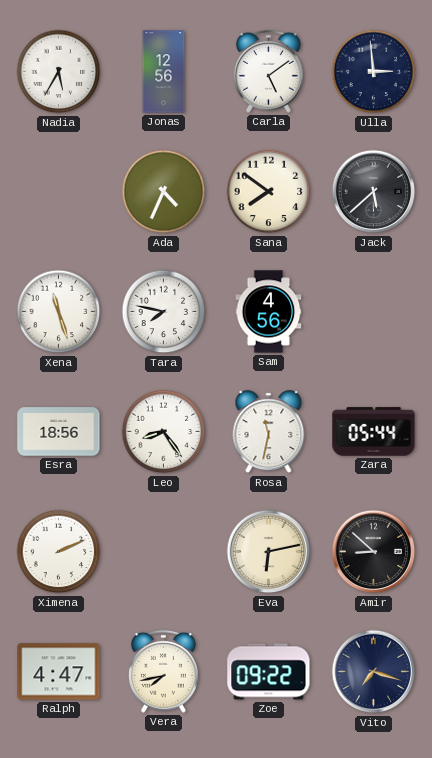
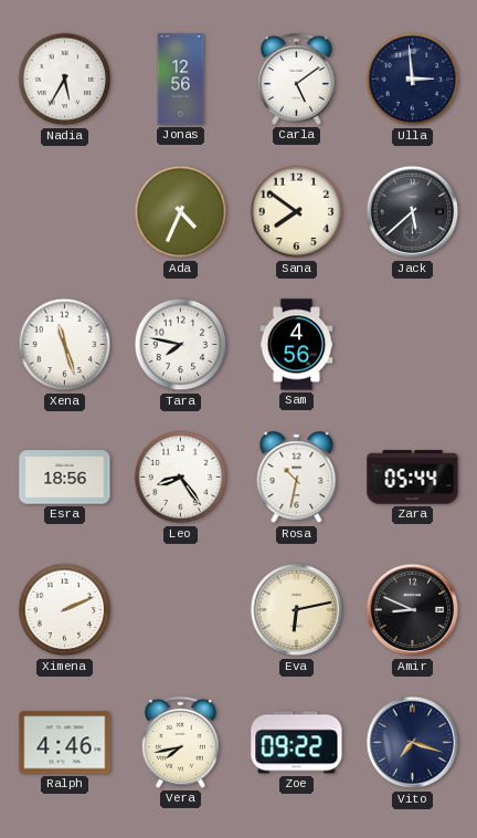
Rosa: 11:32 -> 10:32 (297, 478)
Amir: 8:52 -> 8:49 (413, 610)
Ralph: 4:47 -> 4:46 (65, 743)
